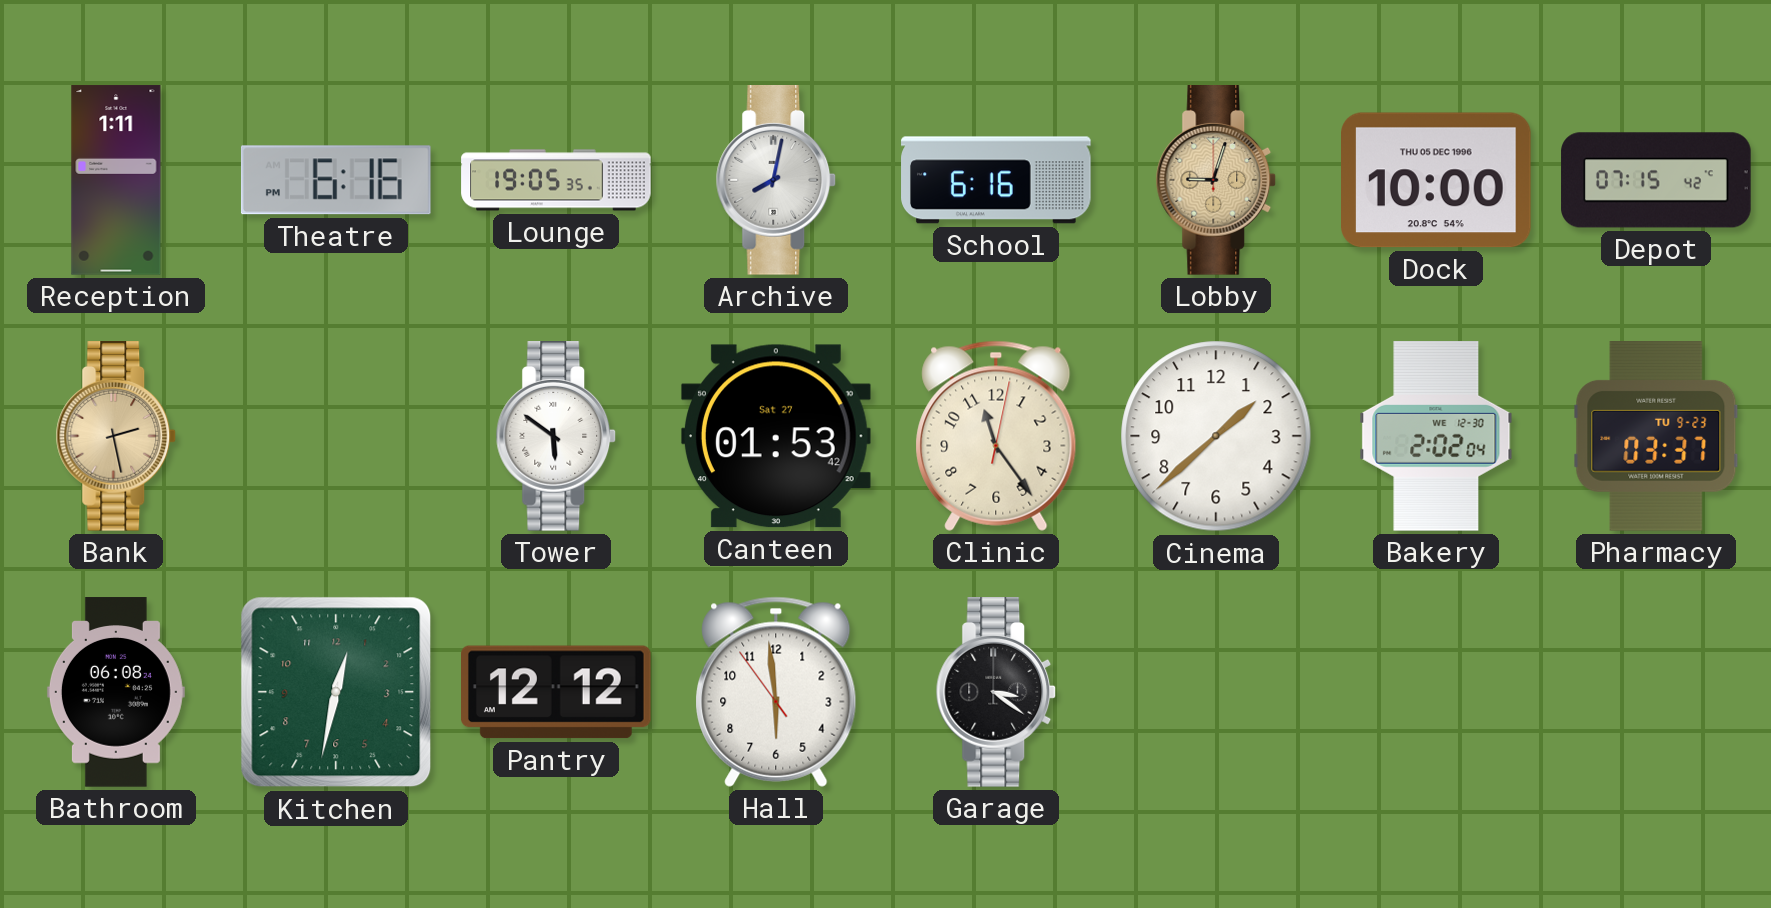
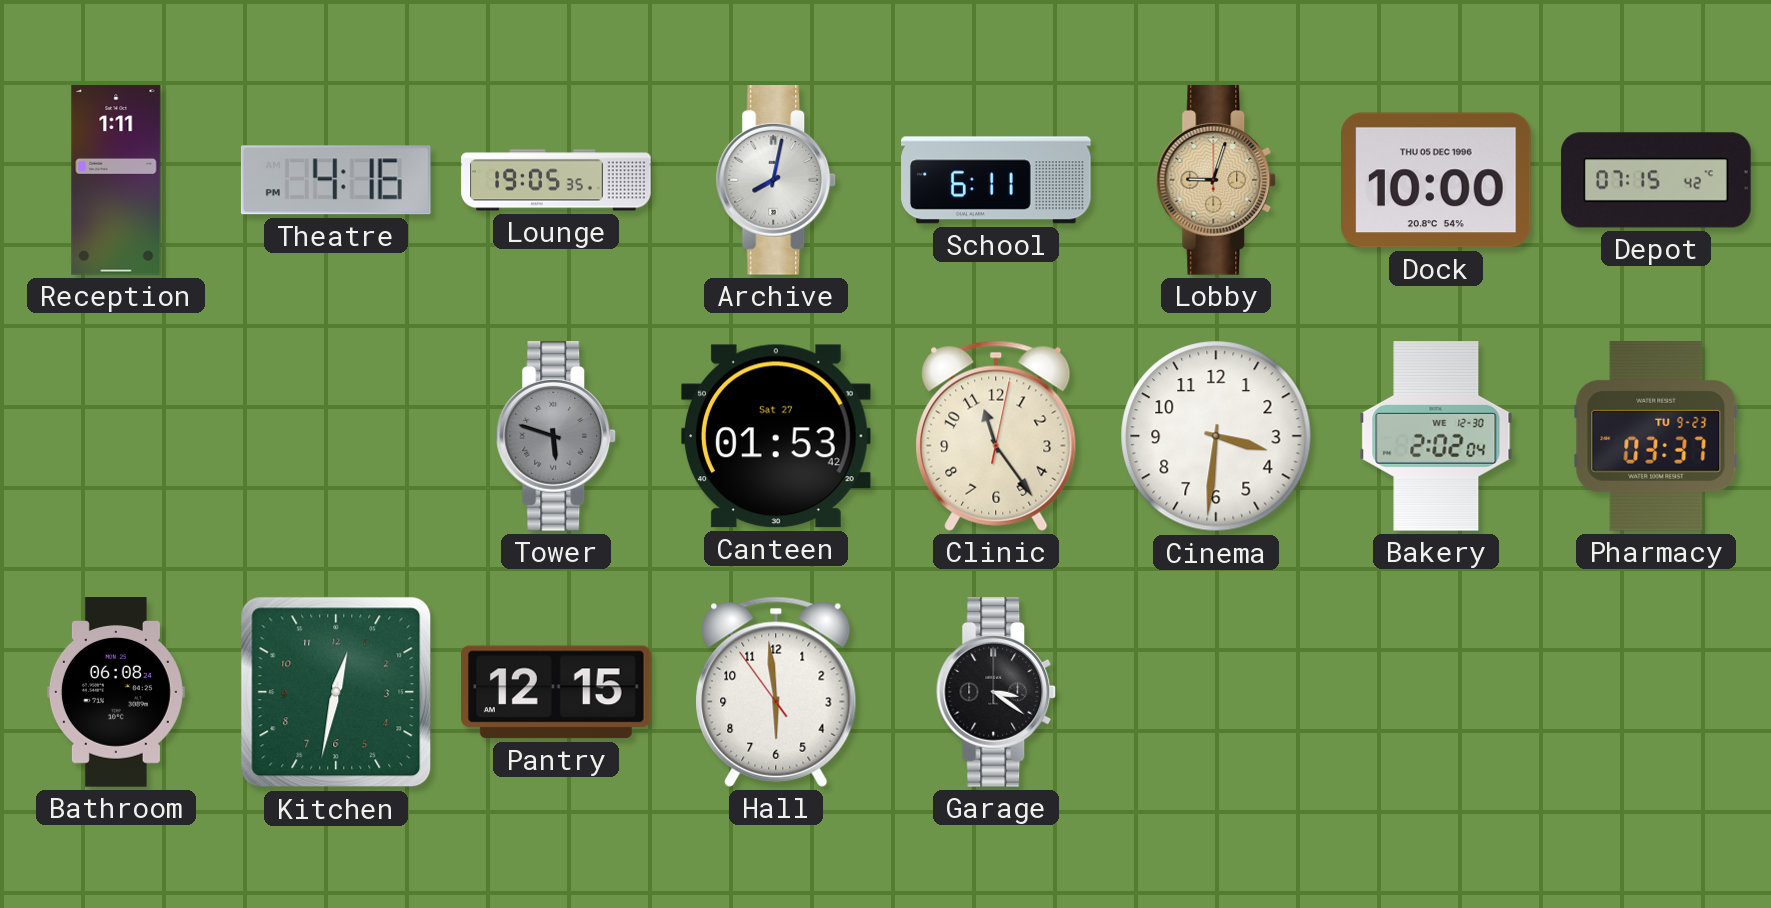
Theatre: 6:16 -> 4:16 (336, 180)
School: 6:16 -> 6:11 (996, 180)
Bank: 2:28 -> none (116, 437)
Tower: 5:51 -> 5:48 (556, 437)
Tower dial: white -> grey (556, 437)
Cinema: 1:38 -> 3:31 (1216, 436)
Pantry: 12:12 -> 12:15 (557, 692)
